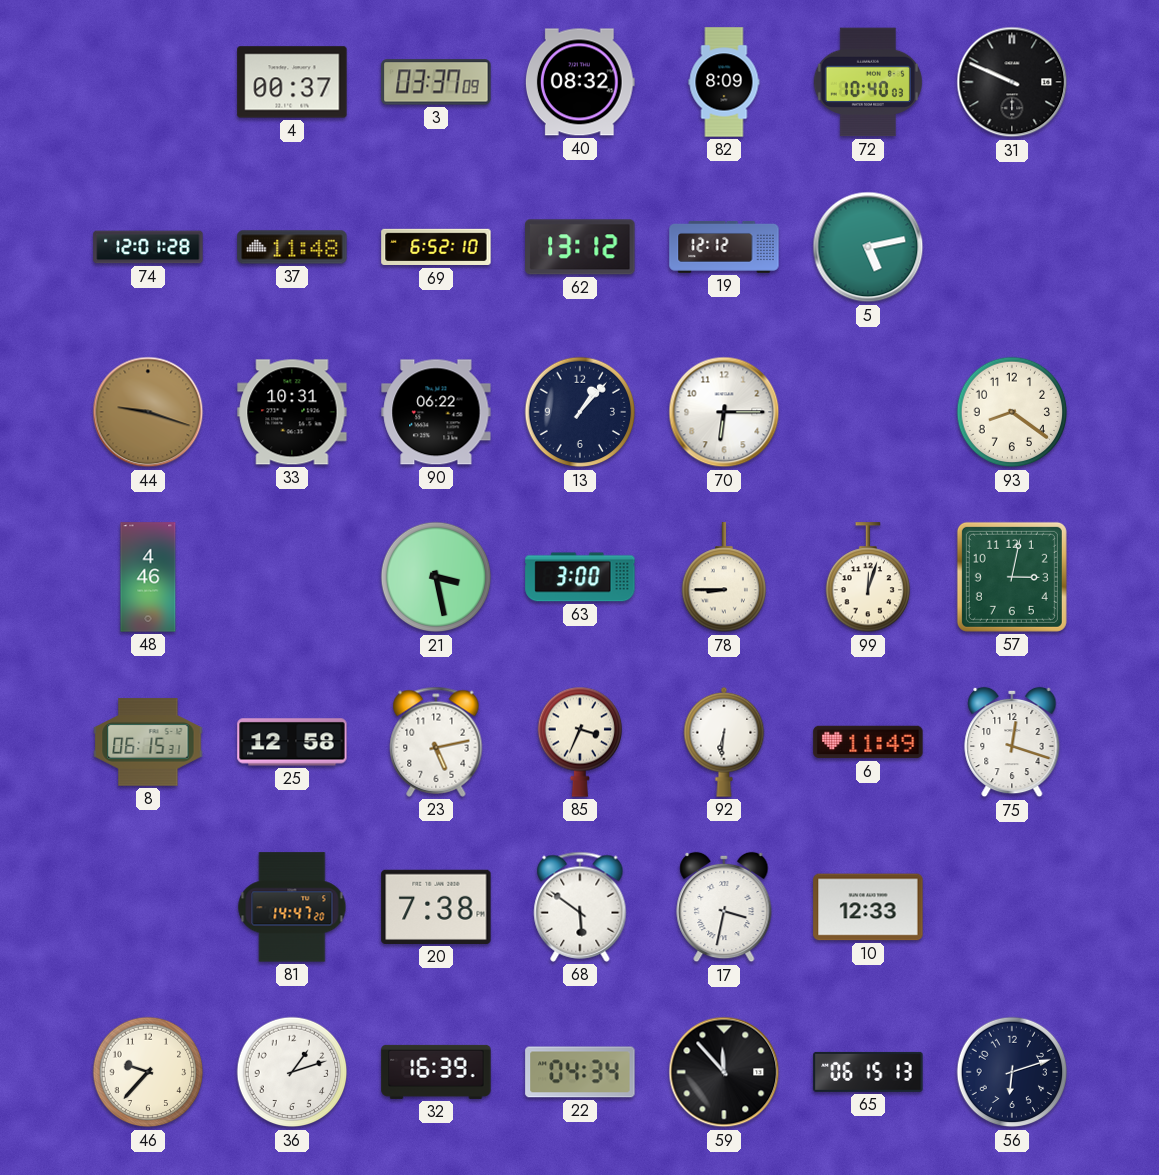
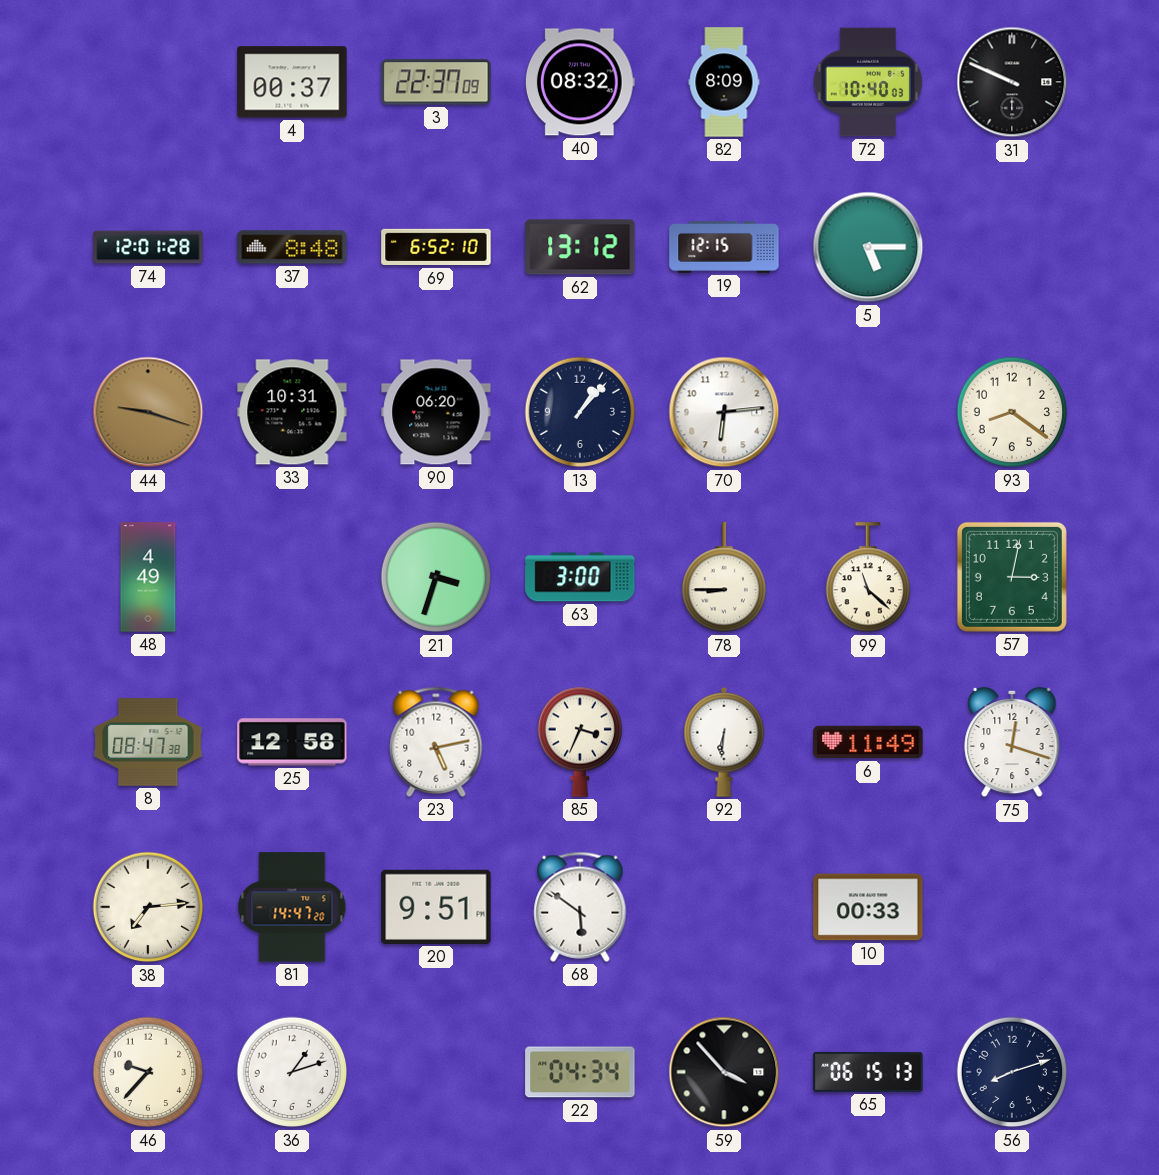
3: 03:37 -> 22:37 (436, 82)
37: 11:48 -> 8:48 (292, 247)
19: 12:12 -> 12:15 (724, 247)
5: 5:13 -> 5:15 (868, 247)
90: 06:22 -> 06:20 (436, 412)
70: 6:15 -> 6:14 (724, 412)
48: 4:46 -> 4:49 (148, 577)
21: 3:28 -> 3:33 (436, 577)
99: 12:03 -> 11:22 (867, 578)
8: 06:15 -> 08:47 (148, 742)
38: none -> 7:14 (148, 907)
20: 7:38 -> 9:51 (436, 907)
17: 3:32 -> none (724, 907)
10: 12:33 -> 00:33 (868, 907)
32: 16:39 -> none (436, 1072)
59: 11:53 -> 3:53 (724, 1072)
56: 6:12 -> 8:12 (1012, 1072)
